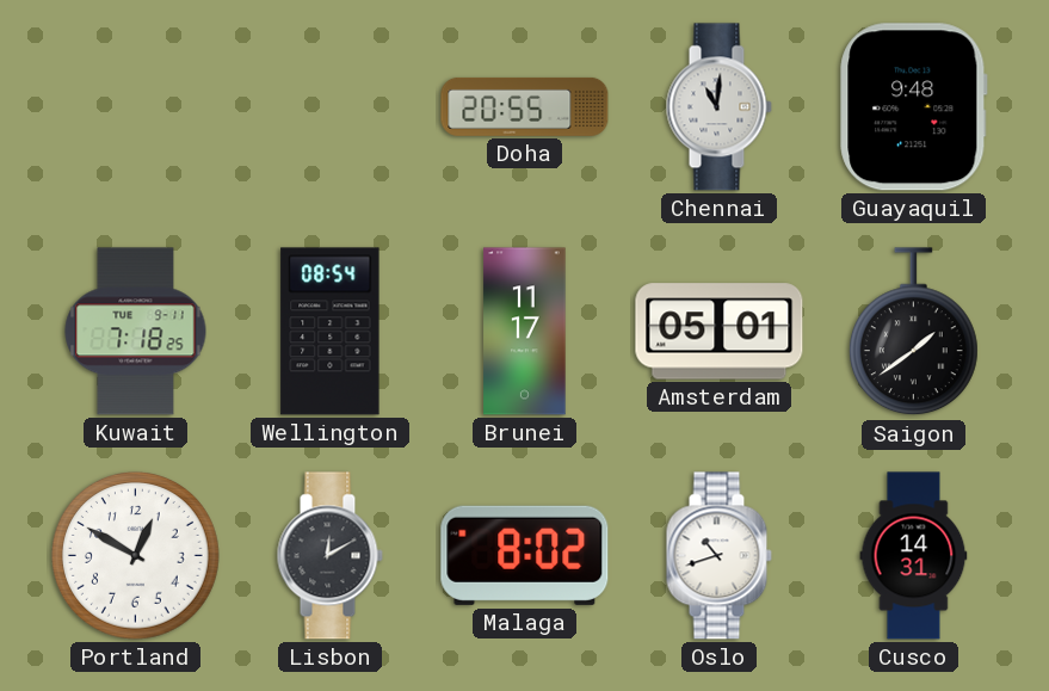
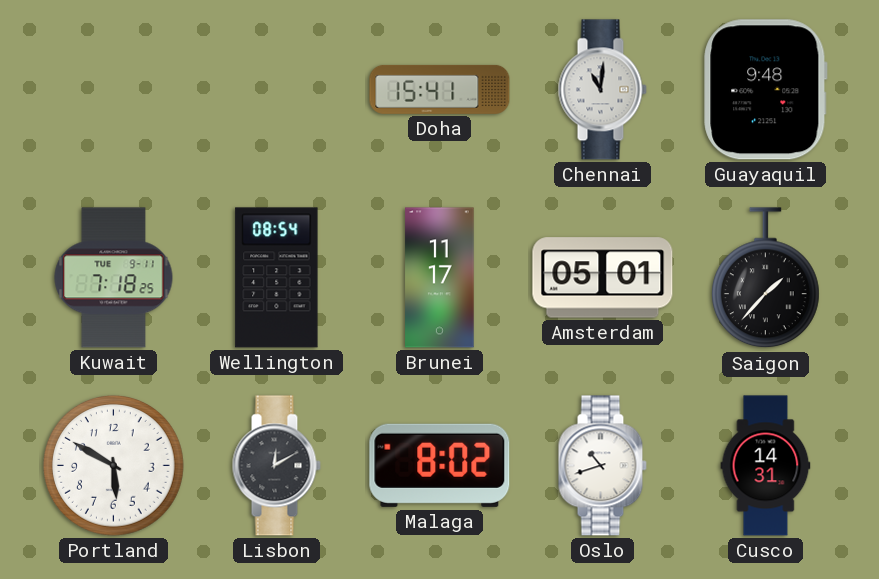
Doha: 20:55 -> 15:41 (440, 89)
Saigon: 1:39 -> 1:37 (765, 278)
Portland: 12:50 -> 5:50 (114, 466)
